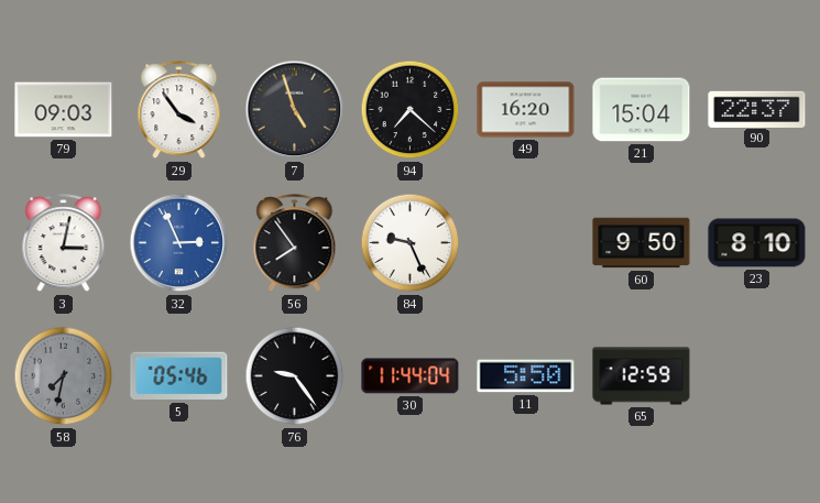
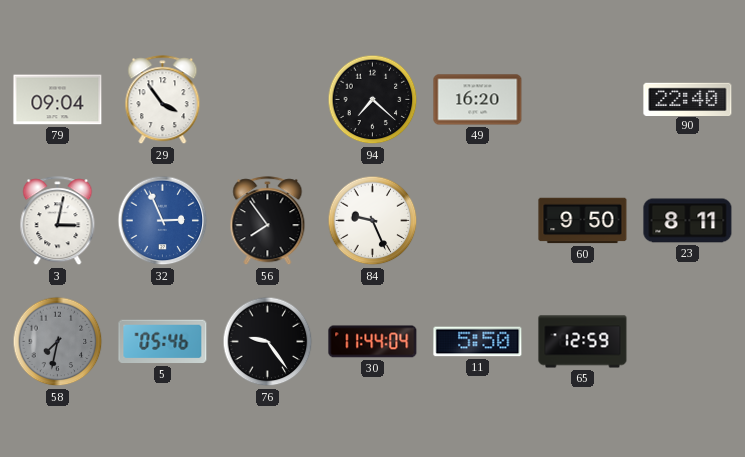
79: 09:03 -> 09:04 (58, 100)
7: 4:57 -> none (295, 110)
21: 15:04 -> none (642, 110)
90: 22:37 -> 22:40 (688, 99)
23: 8:10 -> 8:11 (688, 221)
